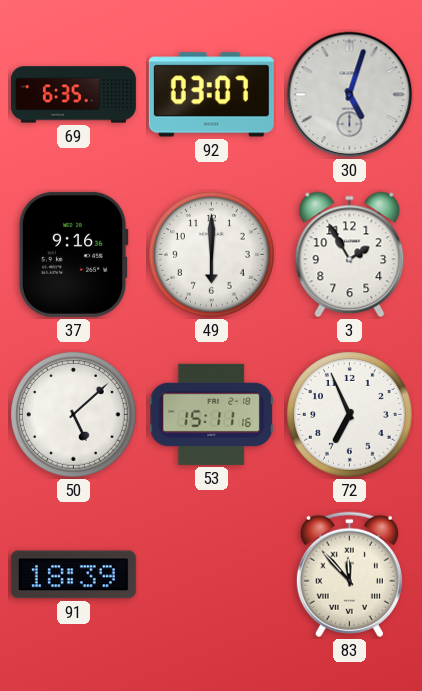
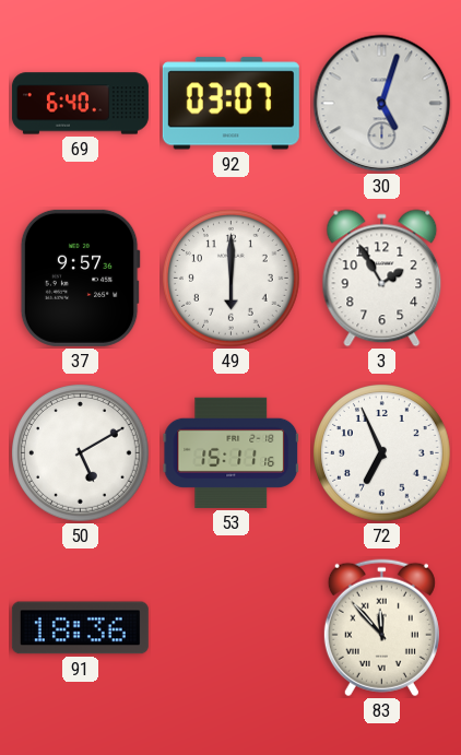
69: 6:35 -> 6:40 (80, 104)
37: 9:16 -> 9:57 (80, 278)
50: 5:08 -> 5:10 (81, 453)
91: 18:39 -> 18:36 (80, 628)
